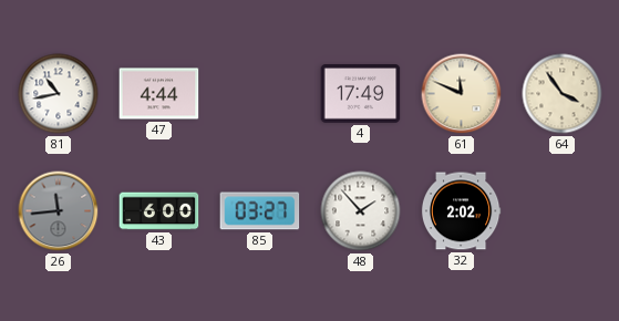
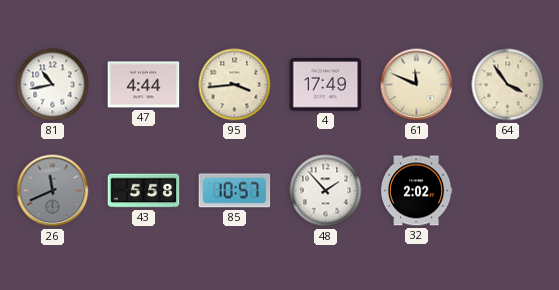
95: none -> 3:44 (235, 85)
26: 11:44 -> 11:41 (53, 191)
43: 6:00 -> 5:58 (144, 191)
85: 03:27 -> 10:57 (235, 191)
